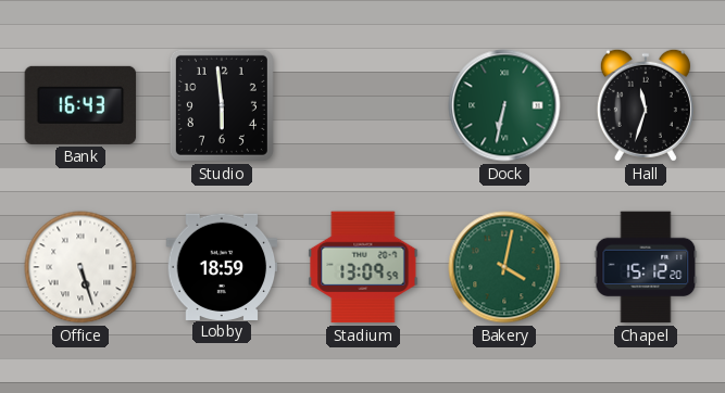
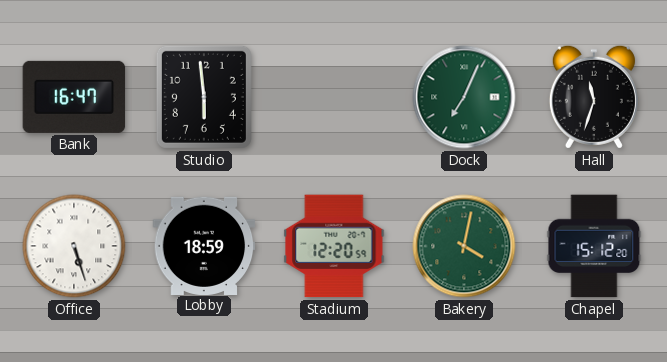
Bank: 16:43 -> 16:47 (74, 97)
Dock: 6:32 -> 7:04 (464, 97)
Stadium: 13:09 -> 12:20 (334, 246)
